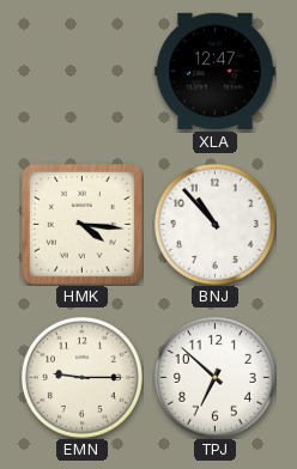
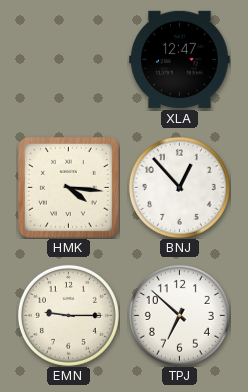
BNJ: 10:53 -> 12:53 (179, 187)
